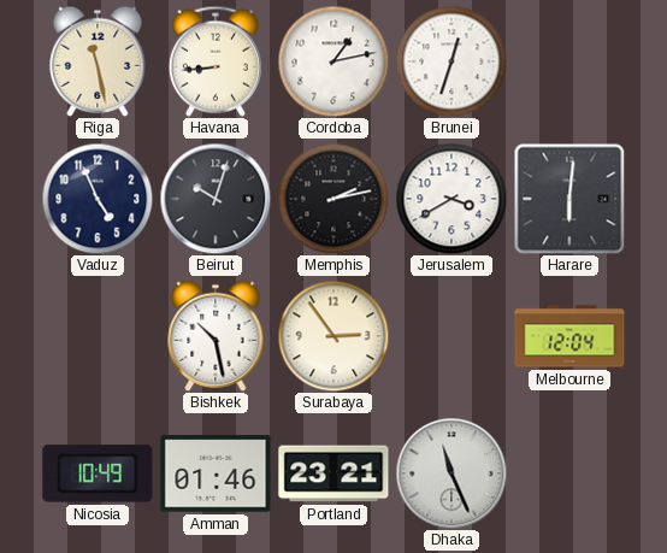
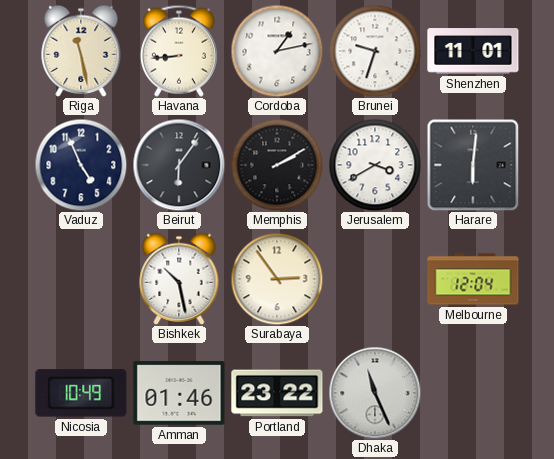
Brunei: 12:33 -> 9:33 (375, 51)
Shenzhen: none -> 11:01 (473, 51)
Beirut: 10:03 -> 6:06 (179, 165)
Memphis: 2:13 -> 2:10 (277, 165)
Portland: 23:21 -> 23:22 (277, 393)
